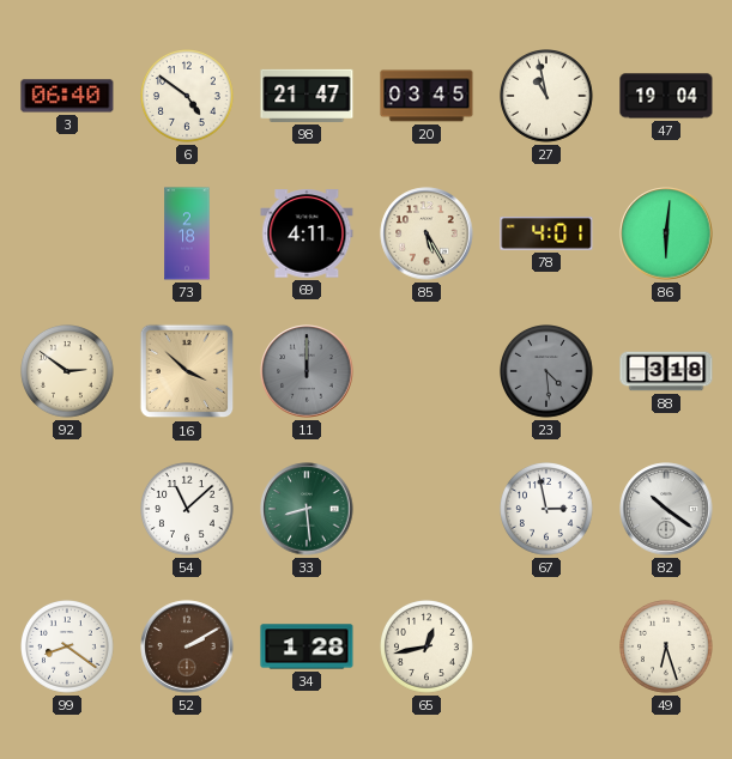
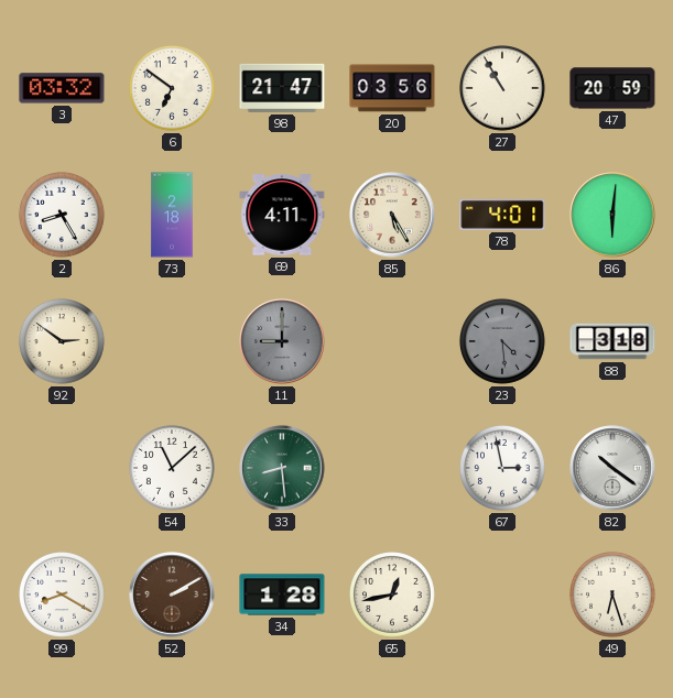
3: 06:40 -> 03:32 (62, 88)
6: 4:51 -> 6:51 (173, 89)
20: 03:45 -> 03:56 (392, 88)
27: 10:58 -> 10:55 (503, 89)
47: 19:04 -> 20:59 (612, 88)
2: none -> 8:25 (63, 216)
16: 3:52 -> none (187, 371)
11: 12:00 -> 9:00 (282, 341)
99: 8:21 -> 8:20 (63, 596)
